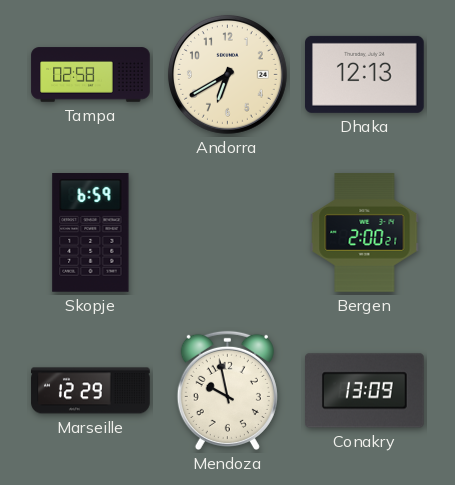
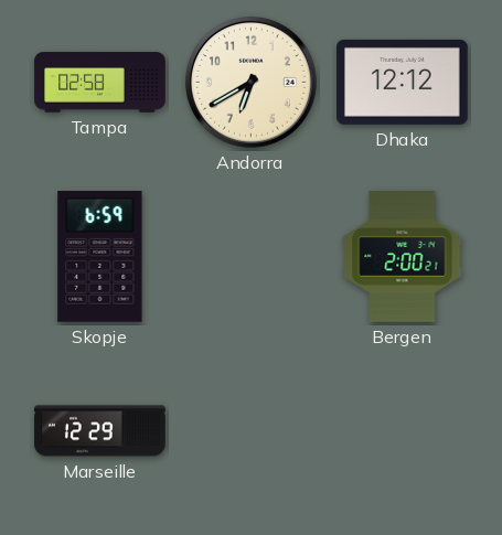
Dhaka: 12:13 -> 12:12 (403, 82)
Mendoza: 9:58 -> none (227, 390)
Conakry: 13:09 -> none (365, 391)
